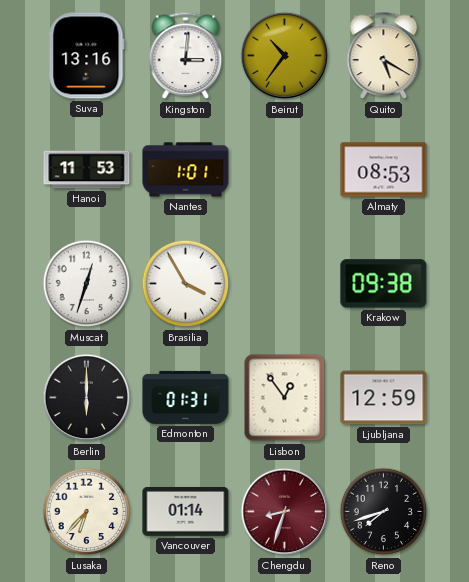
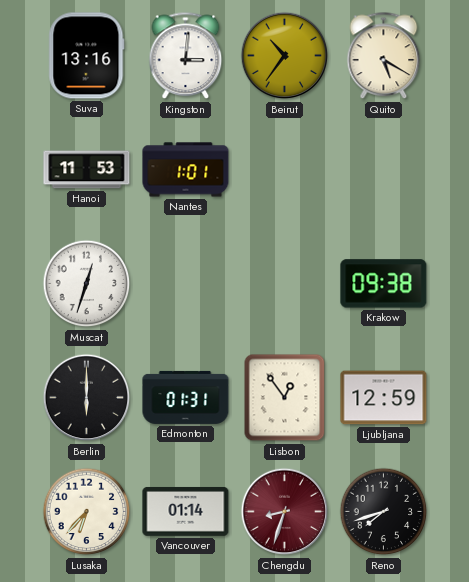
Almaty: 08:53 -> none (384, 170)
Brasilia: 3:55 -> none (186, 284)
